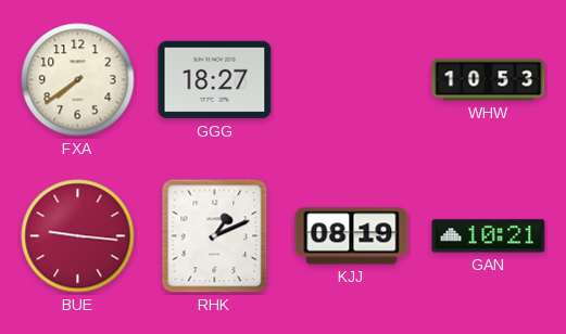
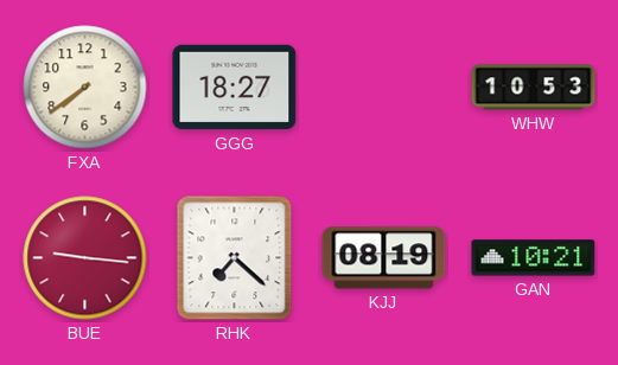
RHK: 1:11 -> 7:22 (235, 258)
